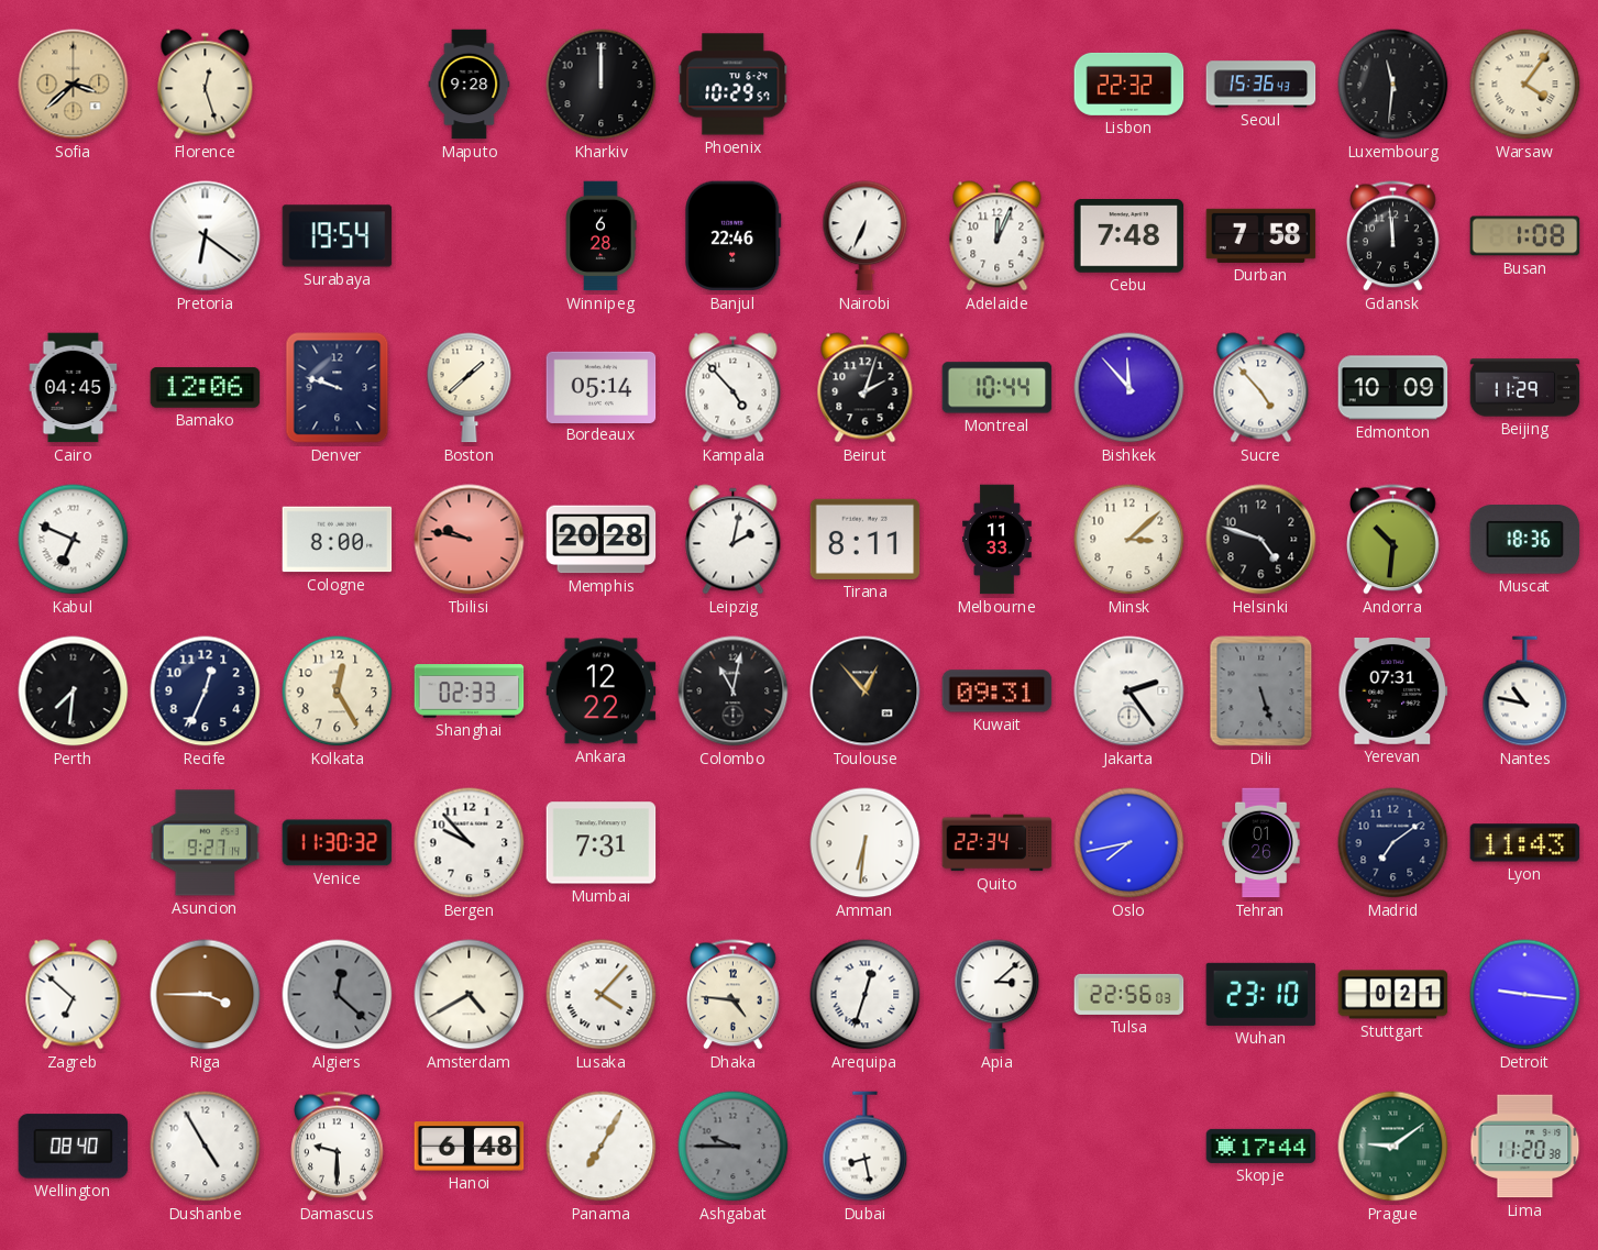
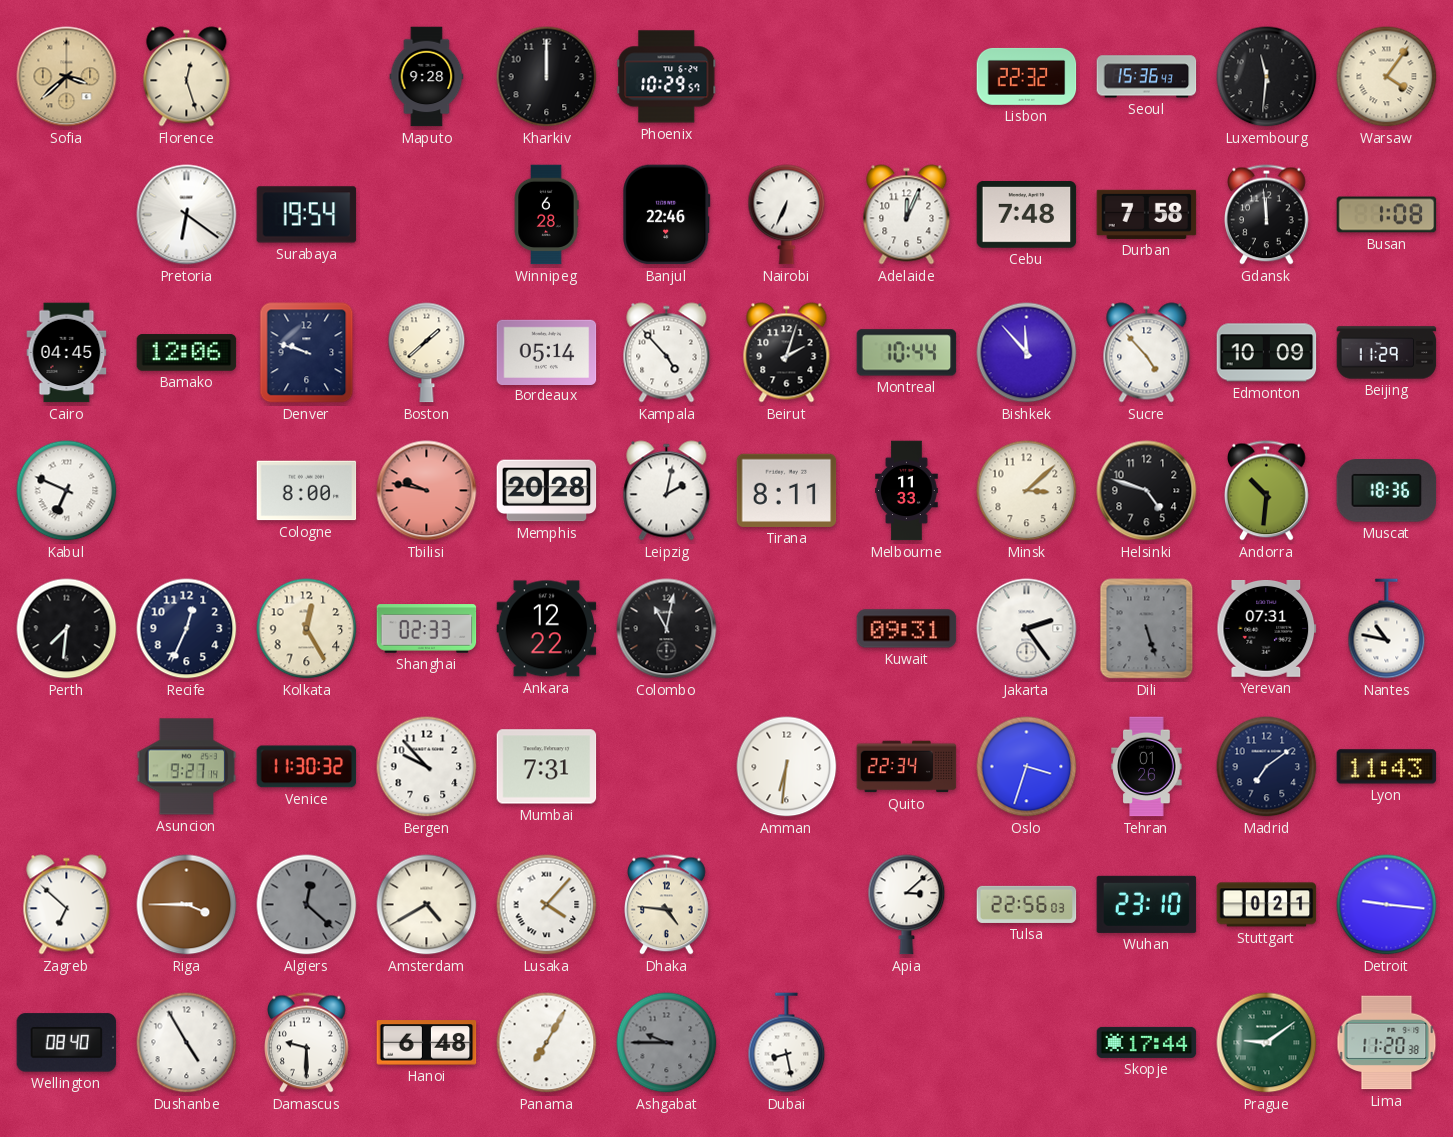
Toulouse: 12:53 -> none (866, 692)
Oslo: 7:43 -> 3:33 (1027, 767)
Arequipa: 12:33 -> none (866, 995)
